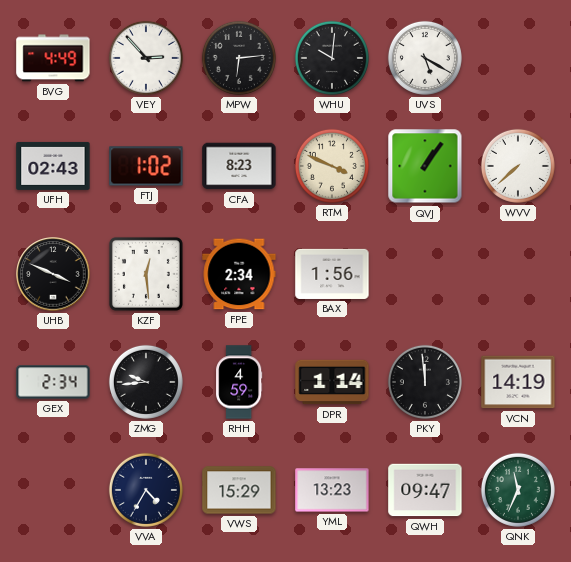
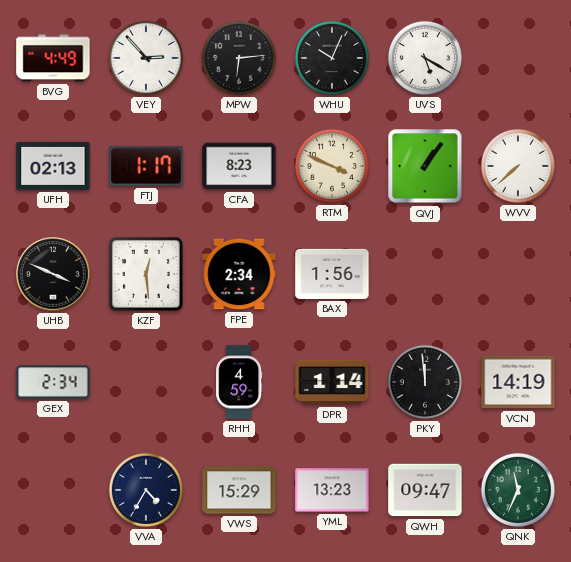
WHU: 10:01 -> 10:04 (332, 58)
UFH: 02:43 -> 02:13 (53, 166)
FTJ: 1:02 -> 1:17 (146, 166)
ZMG: 9:44 -> none (146, 382)
